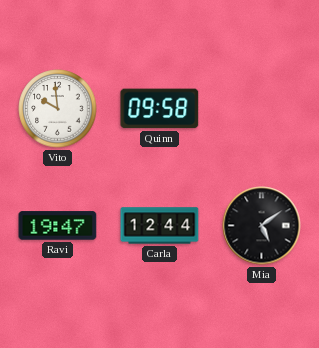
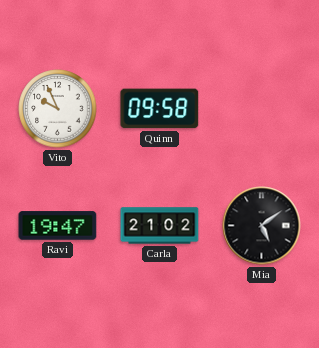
Vito: 9:59 -> 9:56 (58, 109)
Carla: 12:44 -> 21:02 (160, 226)
